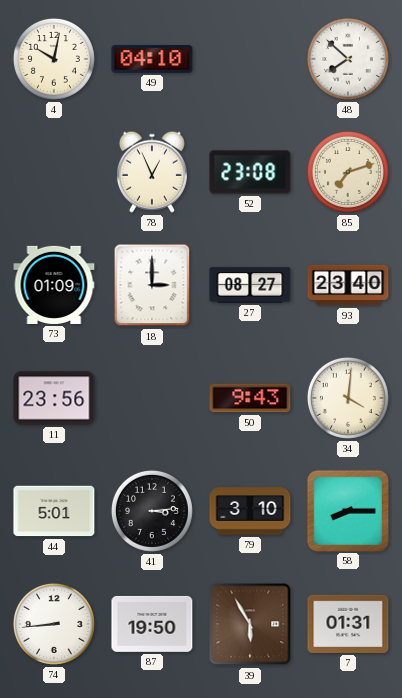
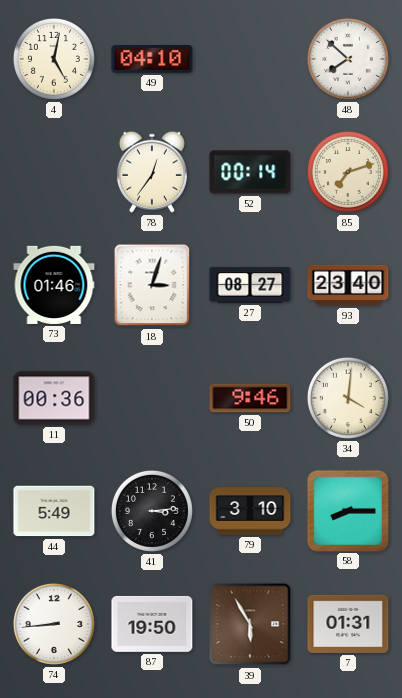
4: 10:02 -> 5:02 (54, 59)
78: 12:56 -> 12:36 (152, 172)
52: 23:08 -> 00:14 (250, 172)
73: 01:09 -> 01:46 (54, 285)
18: 3:00 -> 3:03 (152, 285)
11: 23:56 -> 00:36 (54, 398)
50: 9:43 -> 9:46 (250, 398)
44: 5:01 -> 5:49 (54, 511)
